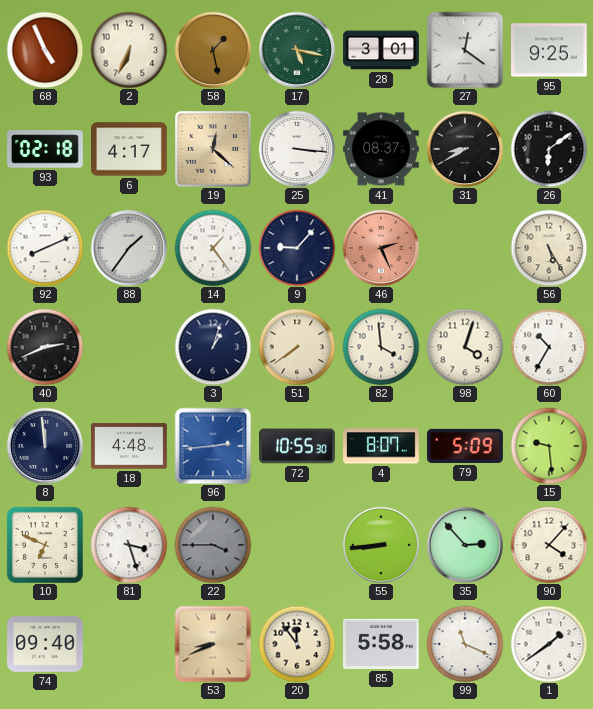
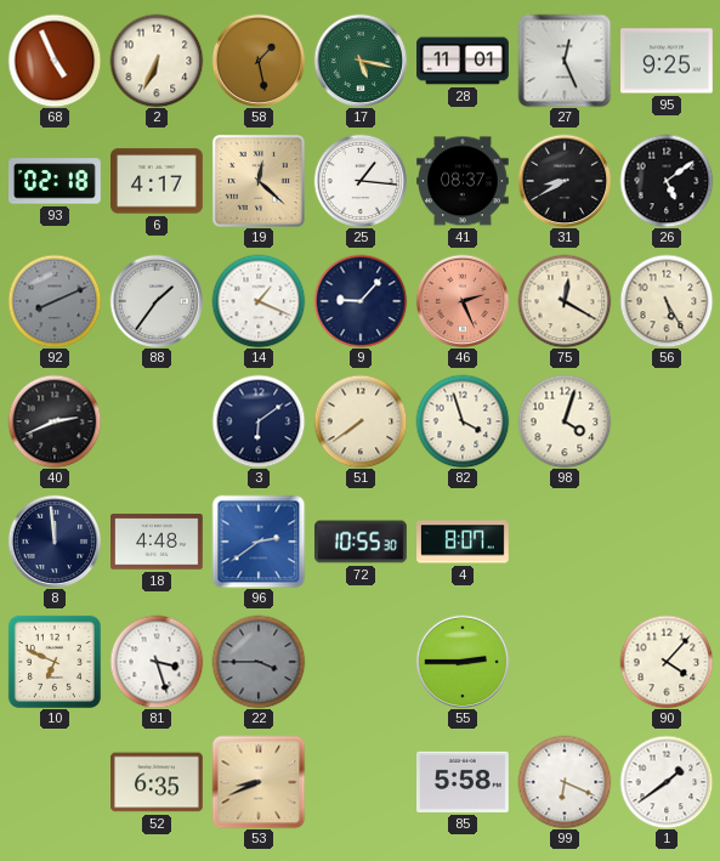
28: 3:01 -> 11:01 (463, 61)
27: 12:21 -> 12:26 (565, 61)
25: 3:16 -> 1:16 (361, 181)
26: 6:09 -> 5:09 (667, 181)
92 dial: white -> grey (55, 301)
14: 1:24 -> 1:19 (259, 301)
75: none -> 12:20 (565, 301)
3: 1:03 -> 6:09 (259, 421)
82: 3:59 -> 3:57 (463, 421)
60: 10:35 -> none (549, 347)
96: 2:44 -> 2:39 (259, 542)
79: 5:09 -> none (466, 446)
15: 9:29 -> none (549, 446)
55: 8:44 -> 2:45 (463, 662)
35: 2:53 -> none (465, 545)
74: 09:40 -> none (46, 644)
52: none -> 6:35 (158, 782)
20: 11:54 -> none (297, 644)
99: 11:19 -> 6:19 (565, 782)
